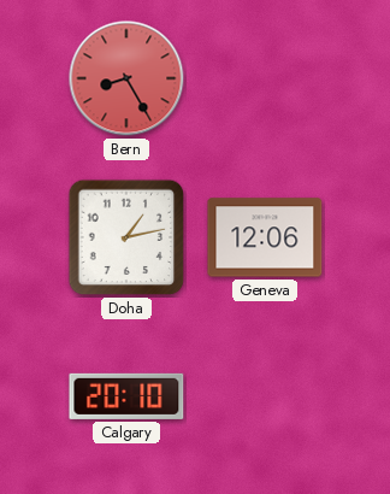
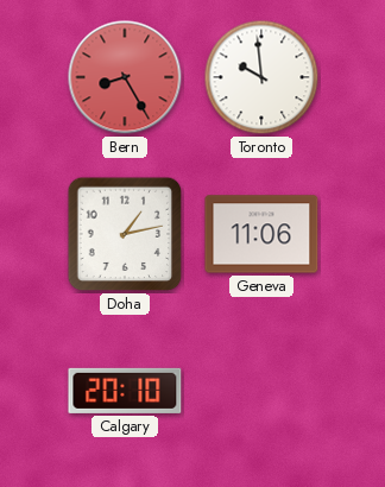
Toronto: none -> 9:59 (261, 77)
Geneva: 12:06 -> 11:06 (261, 234)
